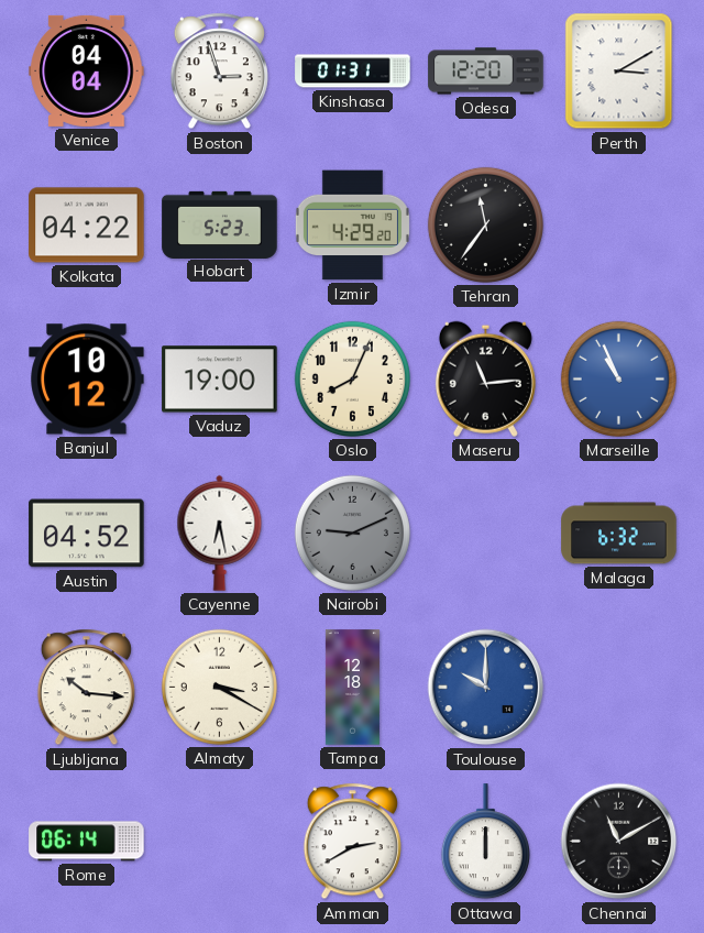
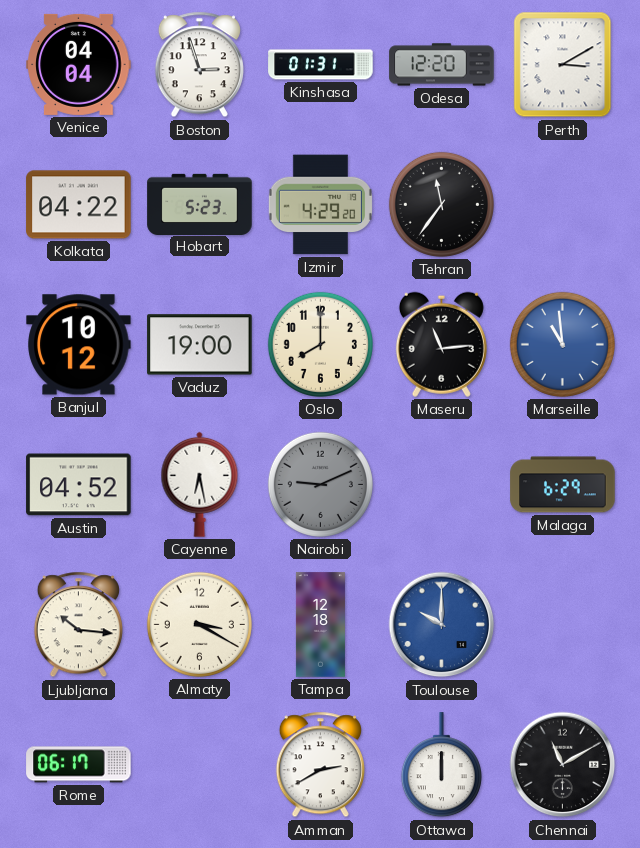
Oslo: 8:04 -> 8:00 (320, 344)
Marseille: 10:56 -> 10:59 (562, 344)
Malaga: 6:32 -> 6:29 (563, 485)
Rome: 06:14 -> 06:17 (79, 765)
